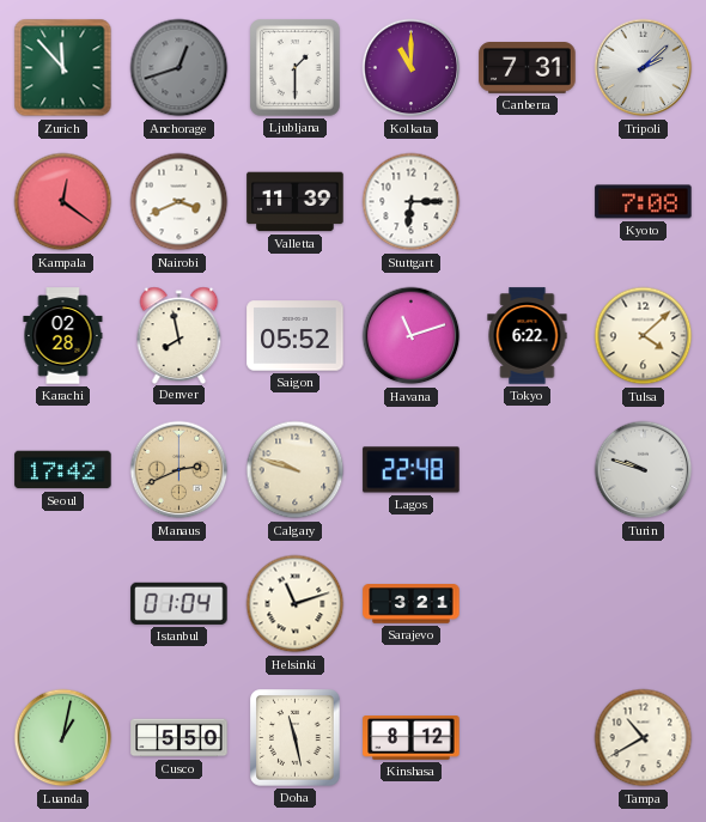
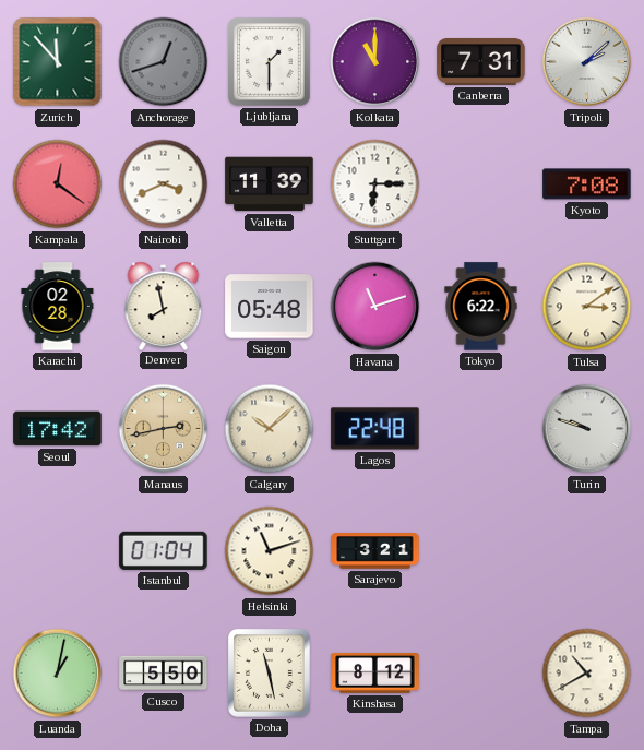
Saigon: 05:52 -> 05:48 (270, 307)
Tulsa: 4:08 -> 3:09 (587, 307)
Manaus: 2:41 -> 2:43 (164, 429)
Calgary: 9:48 -> 10:08 (270, 429)
